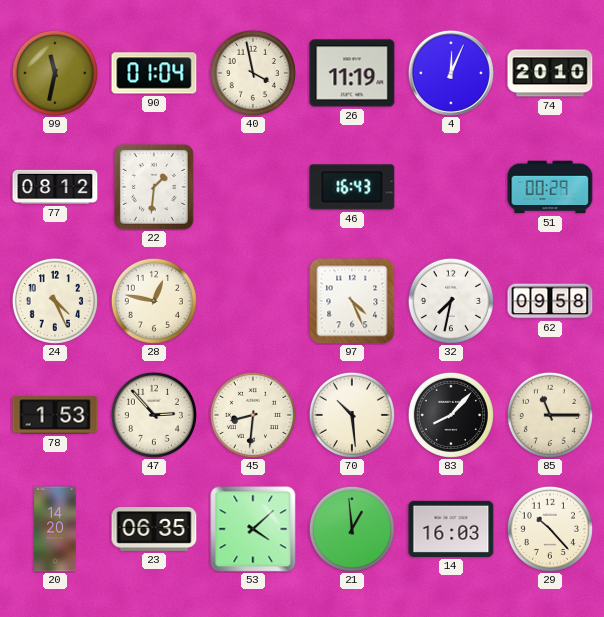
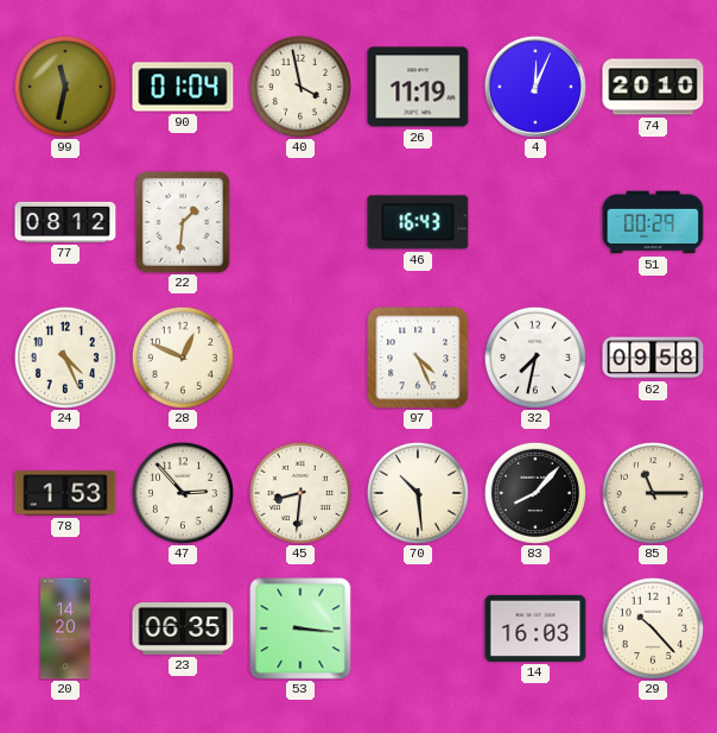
28: 12:47 -> 12:49 (183, 358)
53: 4:08 -> 3:16 (300, 628)
21: 12:59 -> none (352, 529)
